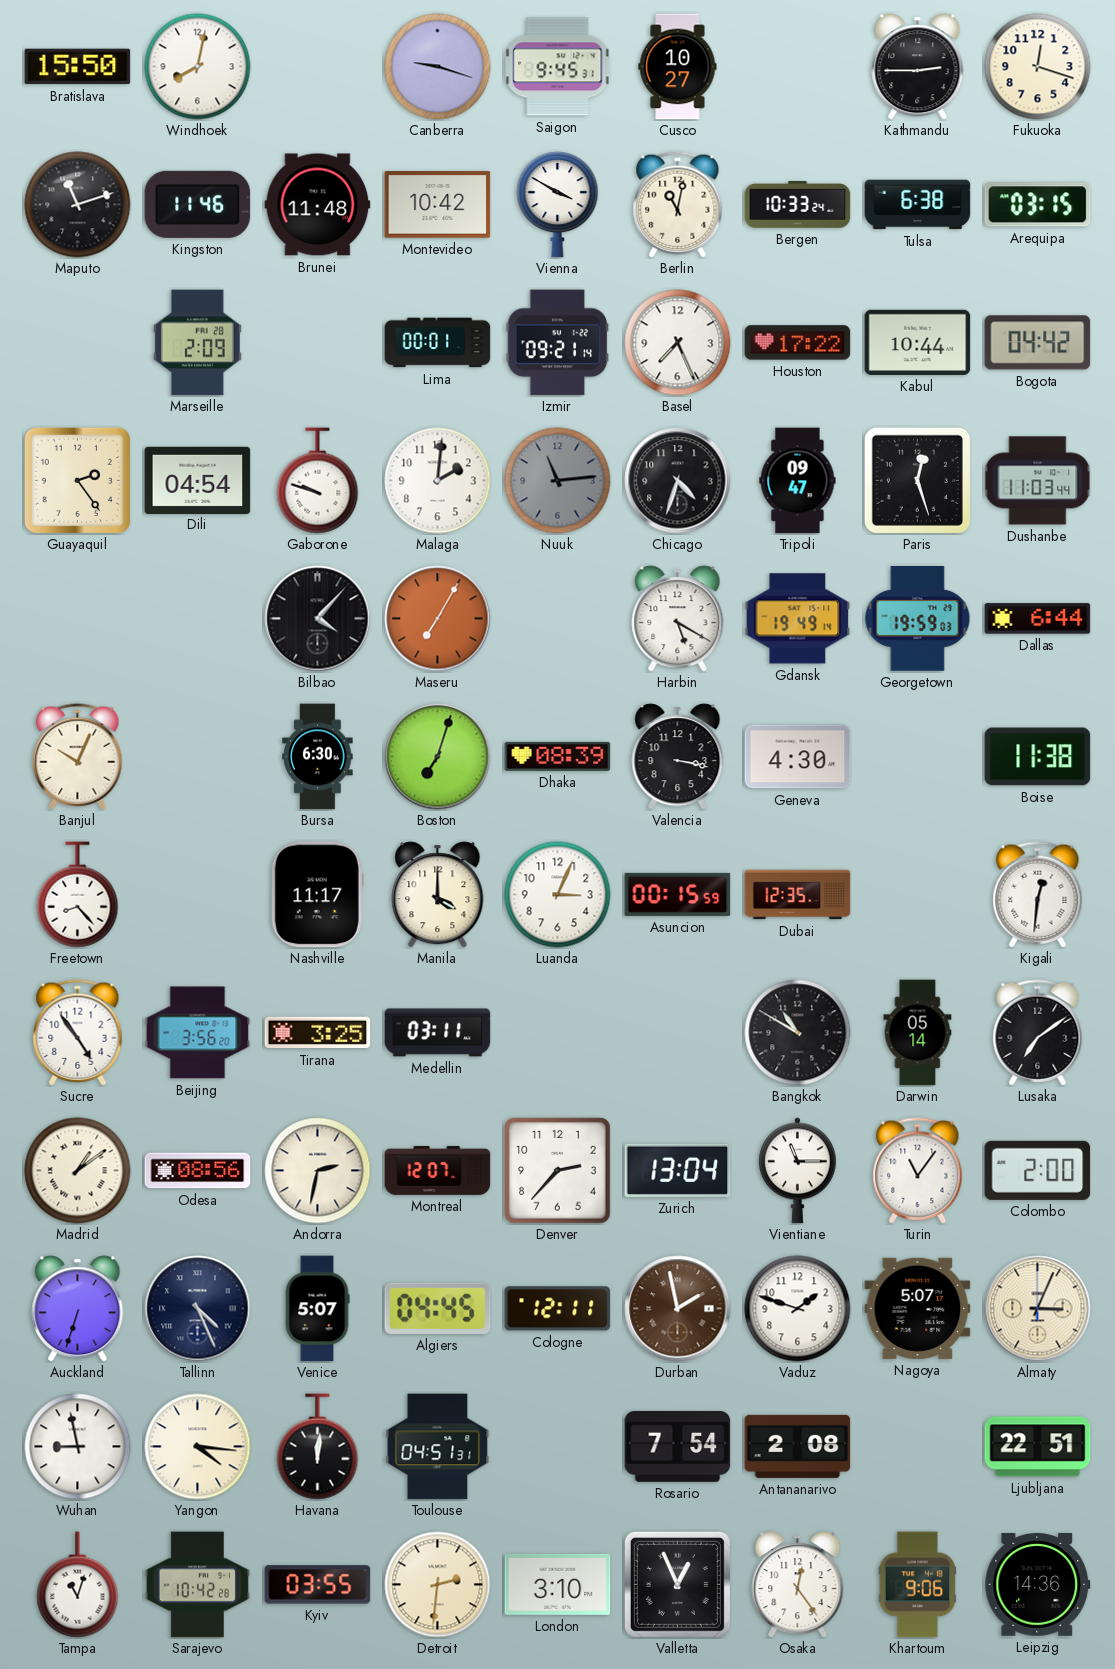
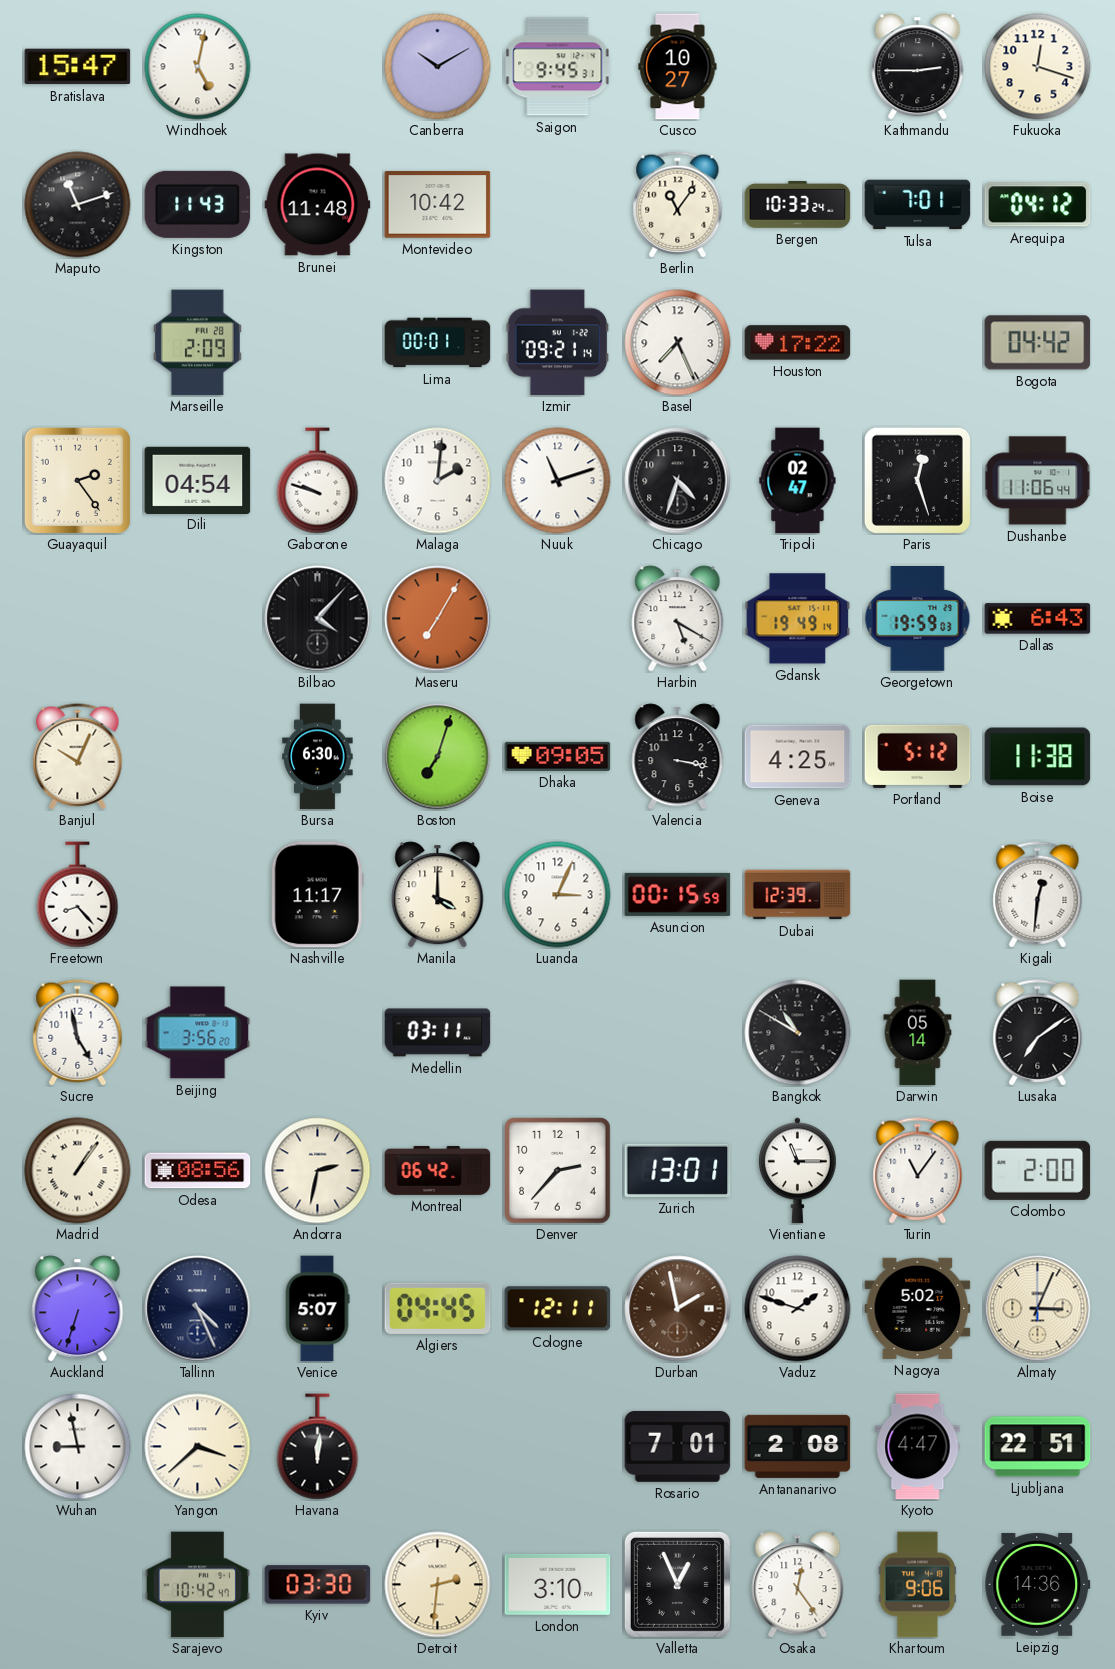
Bratislava: 15:50 -> 15:47 (78, 67)
Windhoek: 8:02 -> 5:02 (198, 67)
Canberra: 9:18 -> 10:10 (438, 67)
Kingston: 11:46 -> 11:43 (198, 204)
Vienna: 3:50 -> none (558, 205)
Berlin: 11:02 -> 11:06 (678, 205)
Tulsa: 6:38 -> 7:01 (918, 205)
Arequipa: 03:15 -> 04:12 (1038, 205)
Kabul: 10:44 -> none (918, 342)
Nuuk: 11:14 -> 11:12 (558, 481)
Nuuk dial: grey -> white (558, 481)
Tripoli: 09:47 -> 02:47 (798, 481)
Dushanbe: 11:03 -> 11:06 (1038, 481)
Dallas: 6:44 -> 6:43 (1038, 619)
Dhaka: 08:39 -> 09:05 (558, 756)
Geneva: 4:30 -> 4:25 (798, 757)
Portland: none -> 5:12 (918, 756)
Dubai: 12:35 -> 12:39 (798, 895)
Sucre: 4:54 -> 4:58 (78, 1033)
Tirana: 3:25 -> none (318, 1033)
Madrid: 1:09 -> 1:06 (78, 1171)
Montreal: 12:07 -> 06:42 (438, 1170)
Zurich: 13:04 -> 13:01 (678, 1170)
Nagoya: 5:07 -> 5:02 (918, 1308)
Yangon: 4:16 -> 3:38 (198, 1447)
Toulouse: 04:51 -> none (438, 1447)
Rosario: 7:54 -> 7:01 (678, 1446)
Kyoto: none -> 4:47 (918, 1447)
Tampa: 11:03 -> none (78, 1585)
Sarajevo: 10:42:28 -> 10:42:47 (197, 1585)
Kyiv: 03:55 -> 03:30 (318, 1585)
